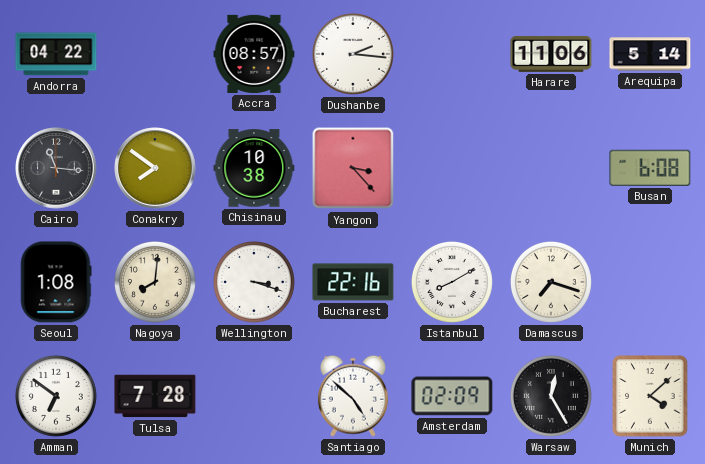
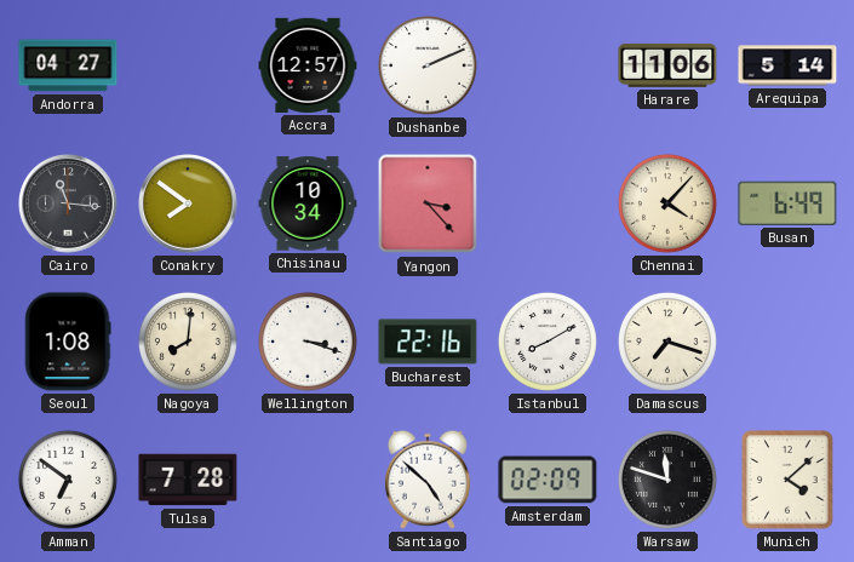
Andorra: 04:22 -> 04:27 (68, 65)
Accra: 08:57 -> 12:57 (308, 65)
Dushanbe: 2:16 -> 2:11 (428, 65)
Chisinau: 10:38 -> 10:34 (308, 203)
Chennai: none -> 4:07 (667, 203)
Busan: 6:08 -> 6:49 (787, 203)
Warsaw: 12:25 -> 11:48 (667, 480)
